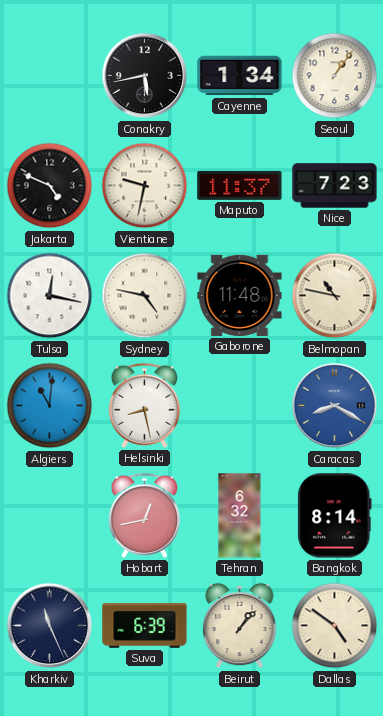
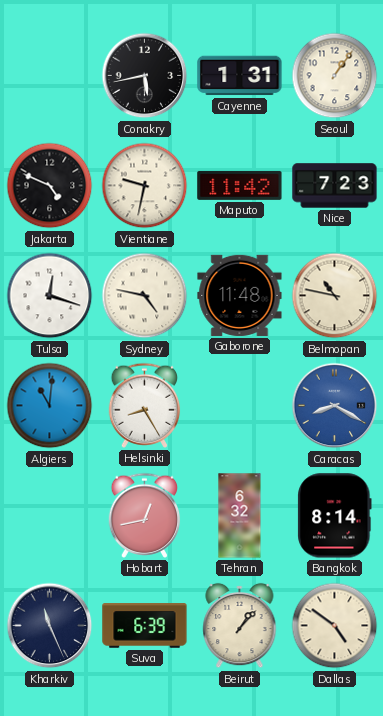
Cayenne: 1:34 -> 1:31 (240, 76)
Maputo: 11:37 -> 11:42 (240, 185)
Tulsa: 12:17 -> 12:18 (50, 296)
Helsinki: 8:28 -> 8:25 (145, 405)
